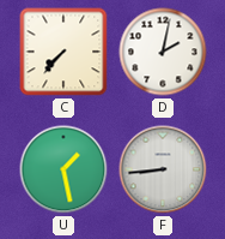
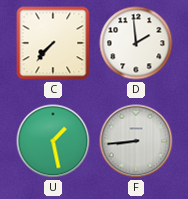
D: 2:02 -> 1:59 (136, 43)
